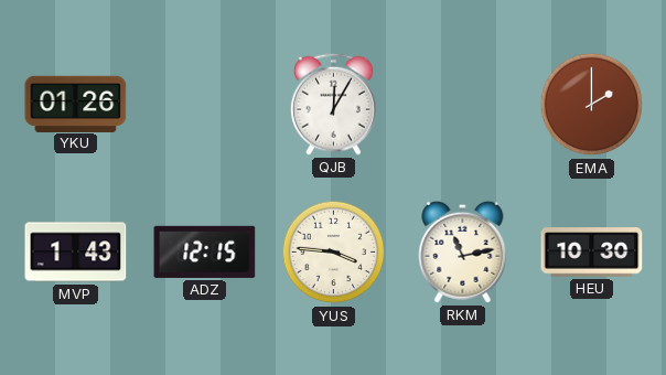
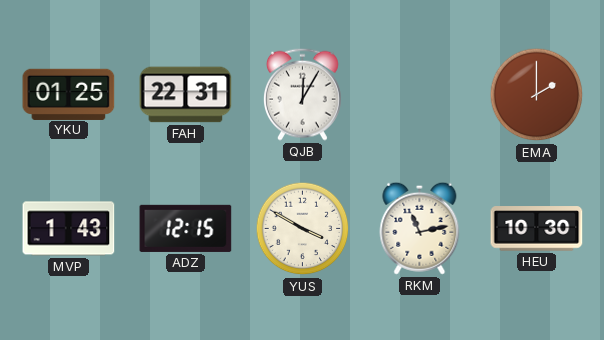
YKU: 01:26 -> 01:25 (69, 94)
FAH: none -> 22:31 (186, 95)
YUS: 3:46 -> 3:50 (303, 229)
